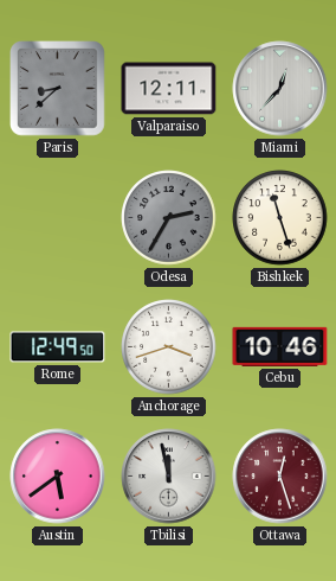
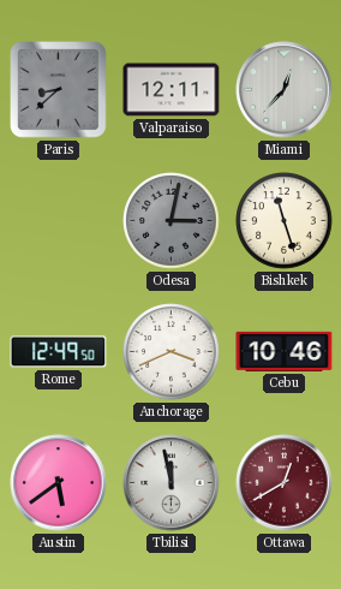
Odesa: 2:35 -> 3:02 (172, 221)
Anchorage: 3:42 -> 3:41 (172, 352)
Ottawa: 12:27 -> 12:40 (285, 483)
